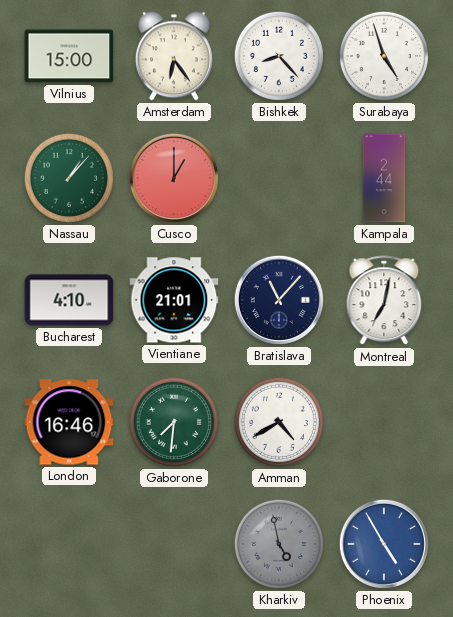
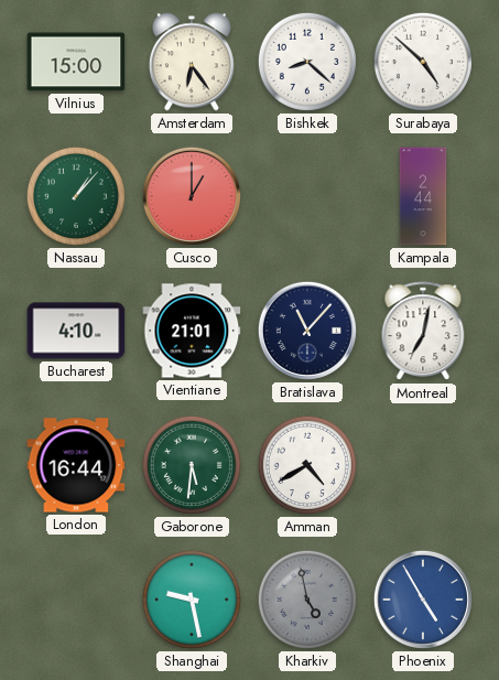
Bishkek: 8:23 -> 8:22 (307, 62)
Surabaya: 4:57 -> 4:52 (423, 62)
London: 16:46 -> 16:44 (76, 465)
Gaborone: 7:31 -> 5:31 (192, 465)
Shanghai: none -> 9:28 (192, 600)
